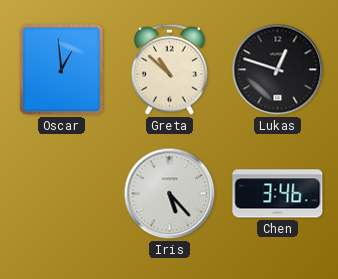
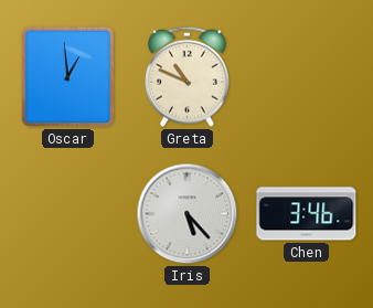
Greta: 10:52 -> 10:49 (188, 76)
Lukas: 12:48 -> none (278, 70)
